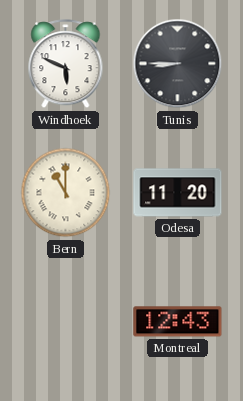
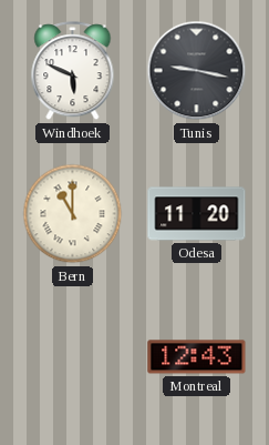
Tunis: 8:45 -> 9:17 (197, 71)
